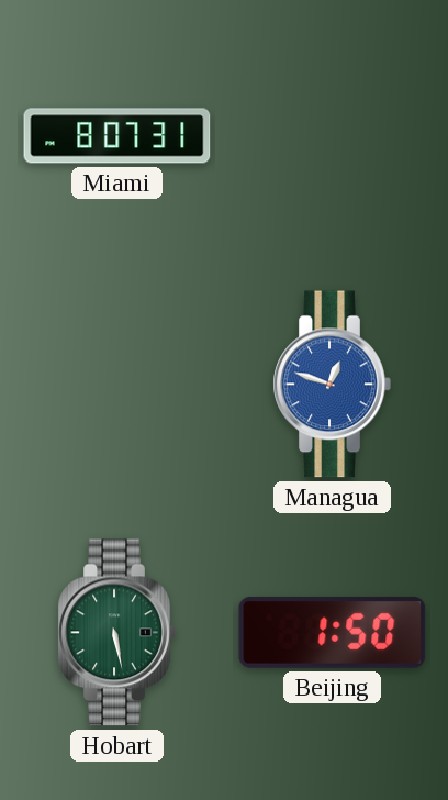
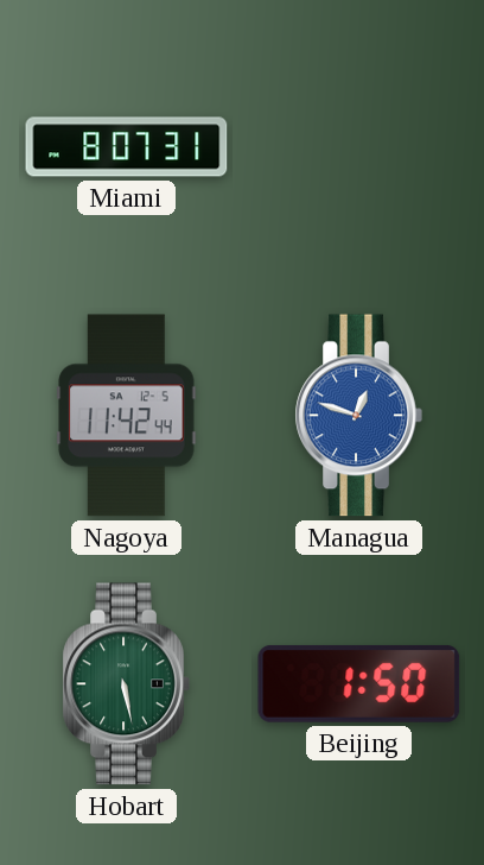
Nagoya: none -> 11:42 (127, 416)
